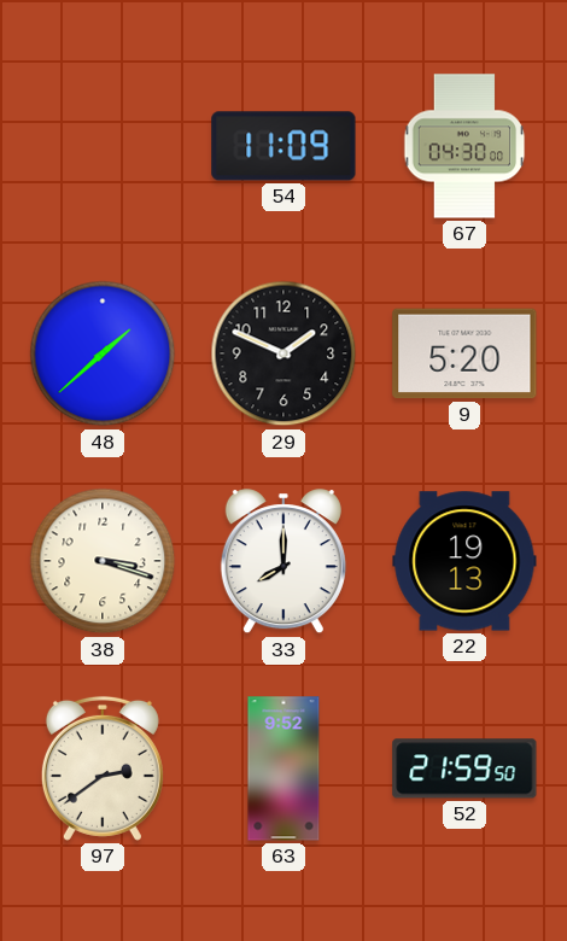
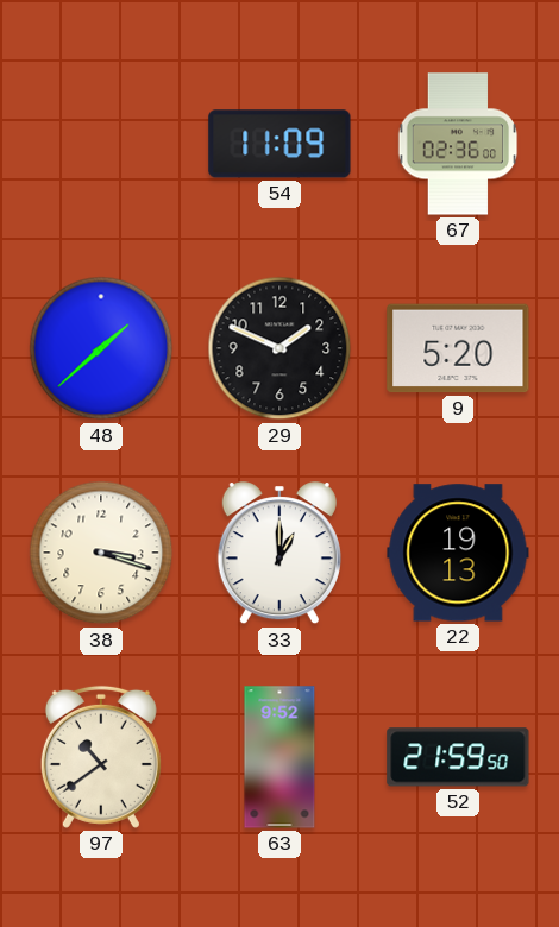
67: 04:30 -> 02:36 (458, 144)
33: 8:00 -> 1:00 (279, 554)
97: 2:39 -> 10:39 (101, 757)
